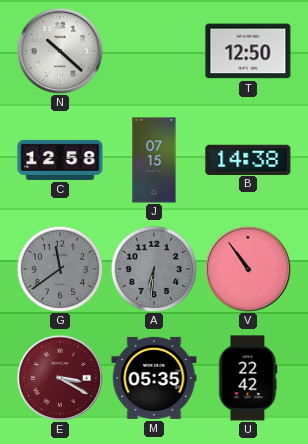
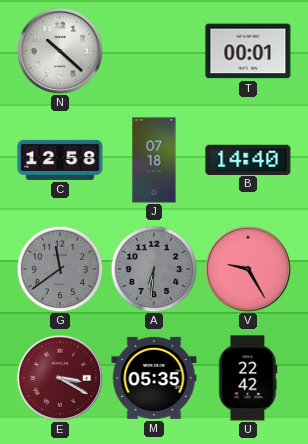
T: 12:50 -> 00:01 (248, 51)
J: 07:15 -> 07:18 (154, 160)
B: 14:38 -> 14:40 (248, 159)
V: 10:54 -> 9:25 (248, 269)
